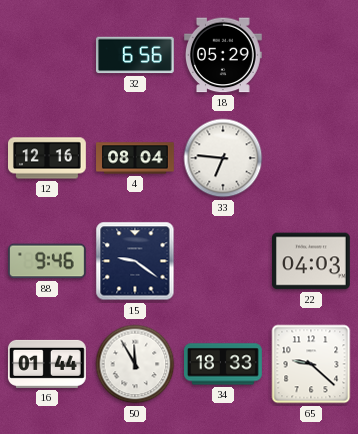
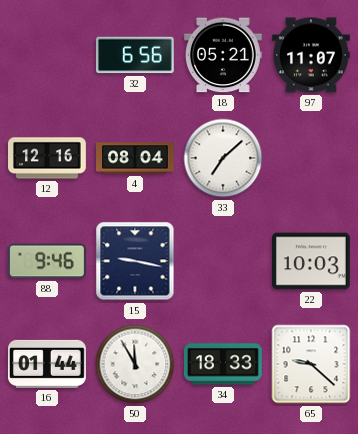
18: 05:29 -> 05:21 (224, 55)
97: none -> 11:07 (312, 55)
33: 6:46 -> 7:08 (223, 158)
15: 9:21 -> 9:17 (135, 261)
22: 04:03 -> 10:03 (312, 261)
